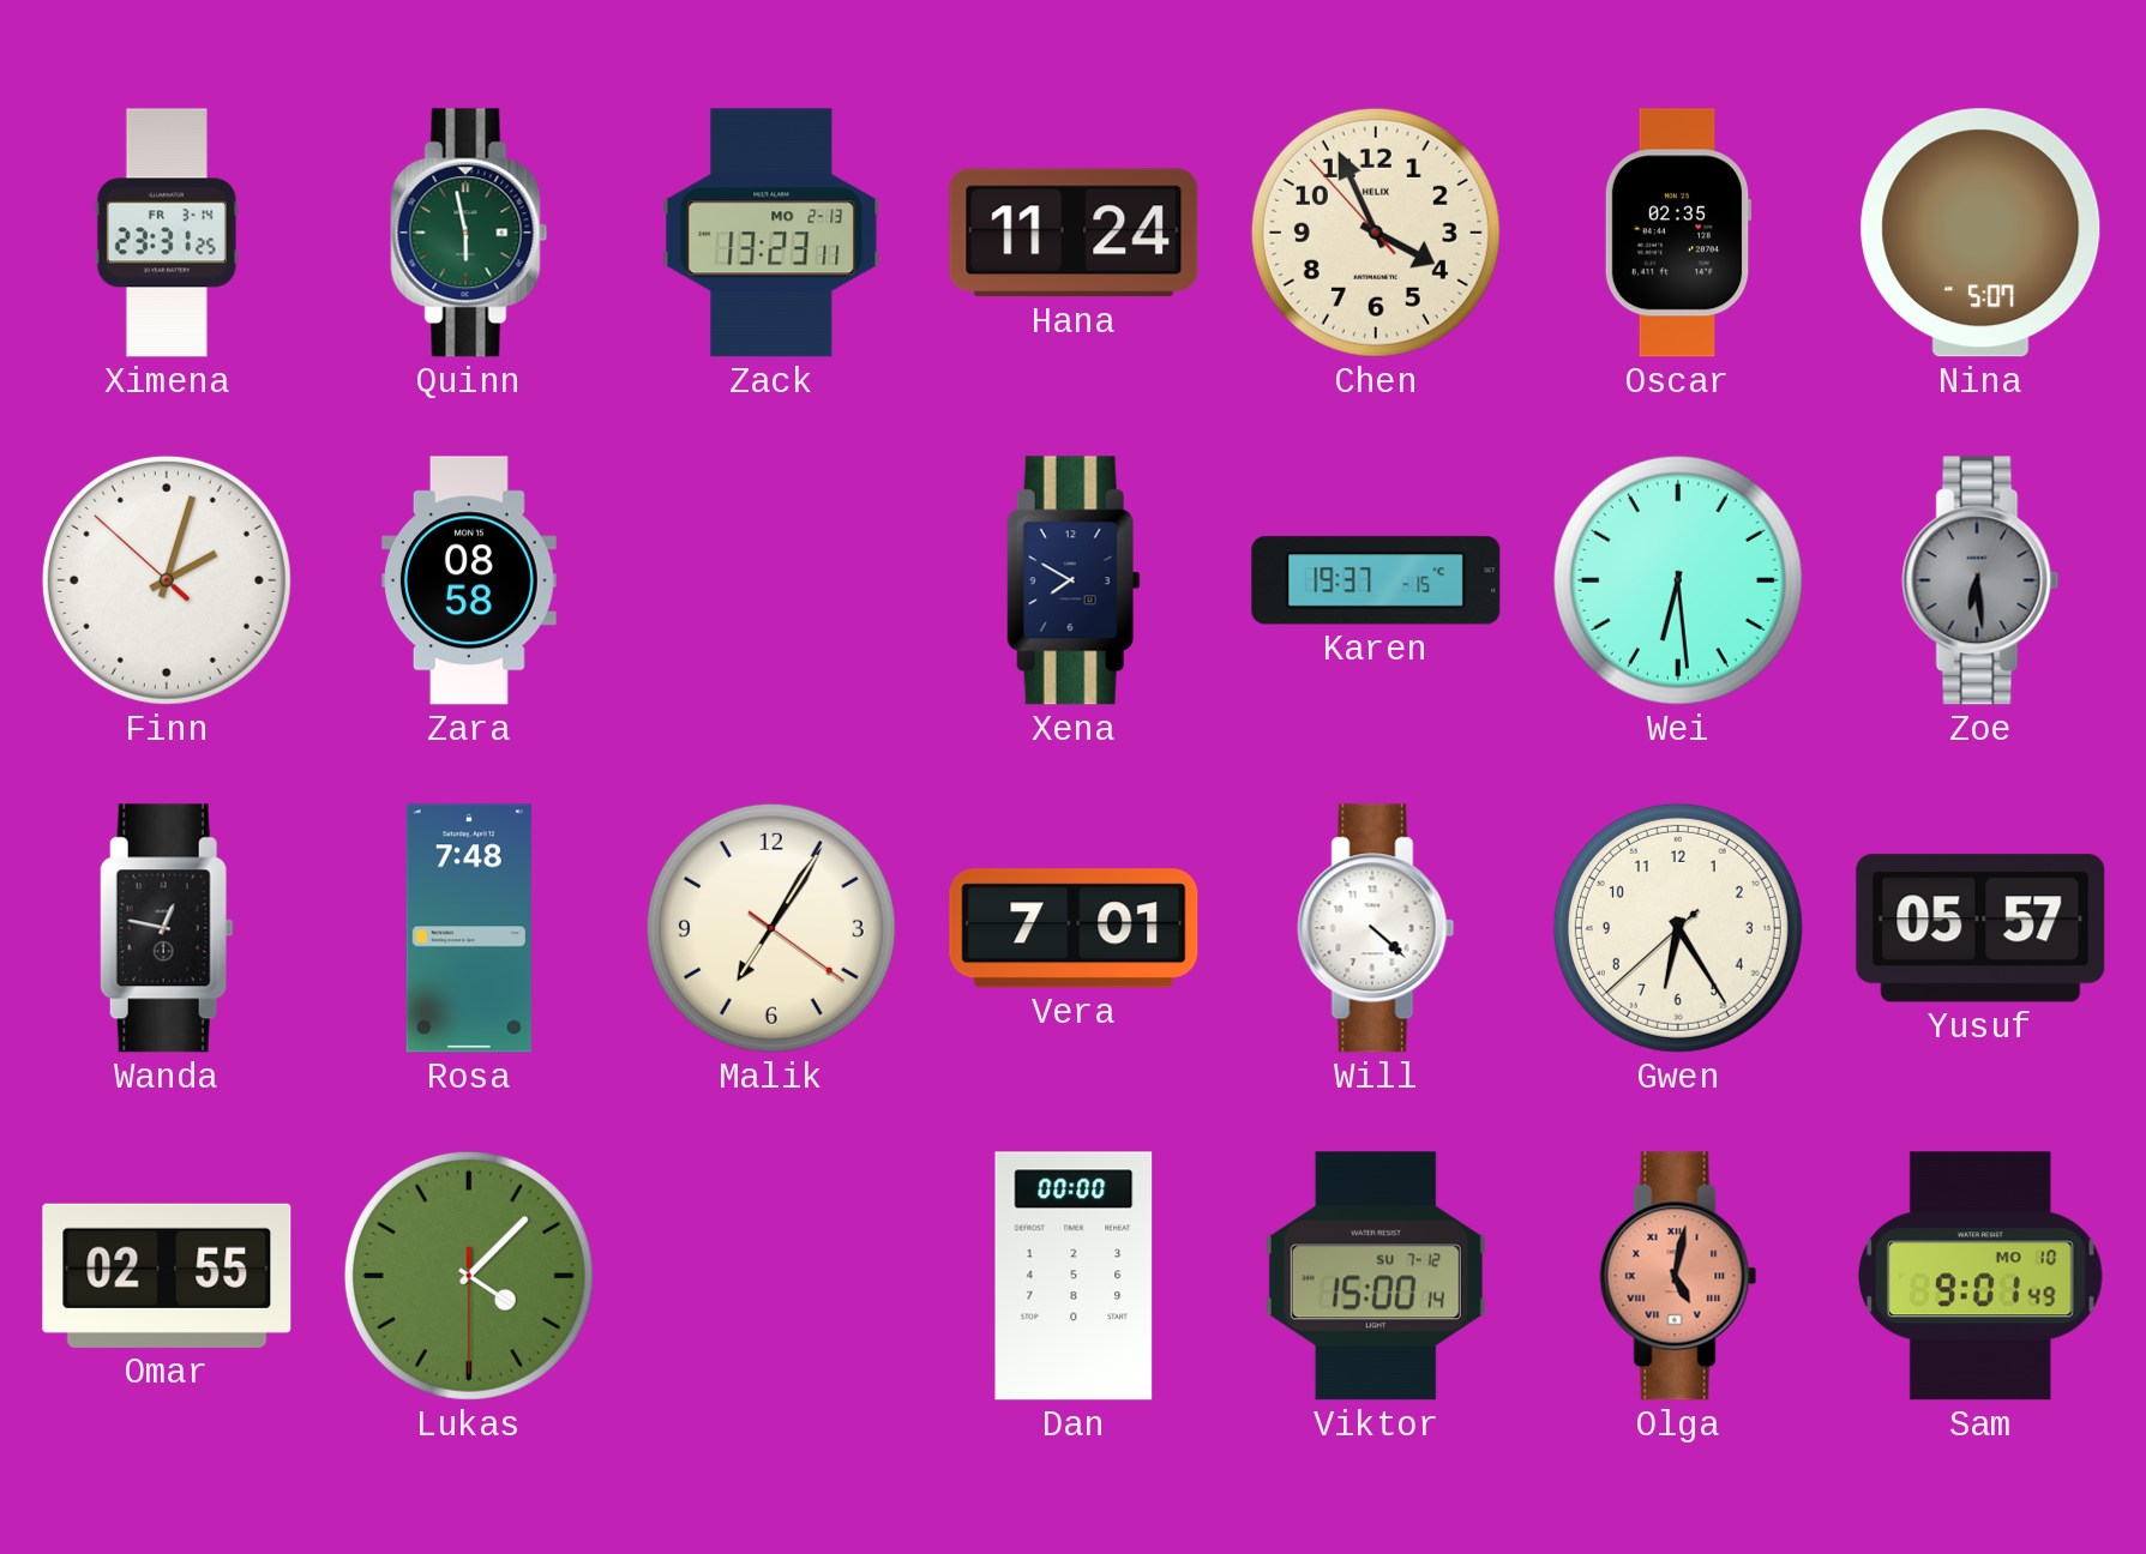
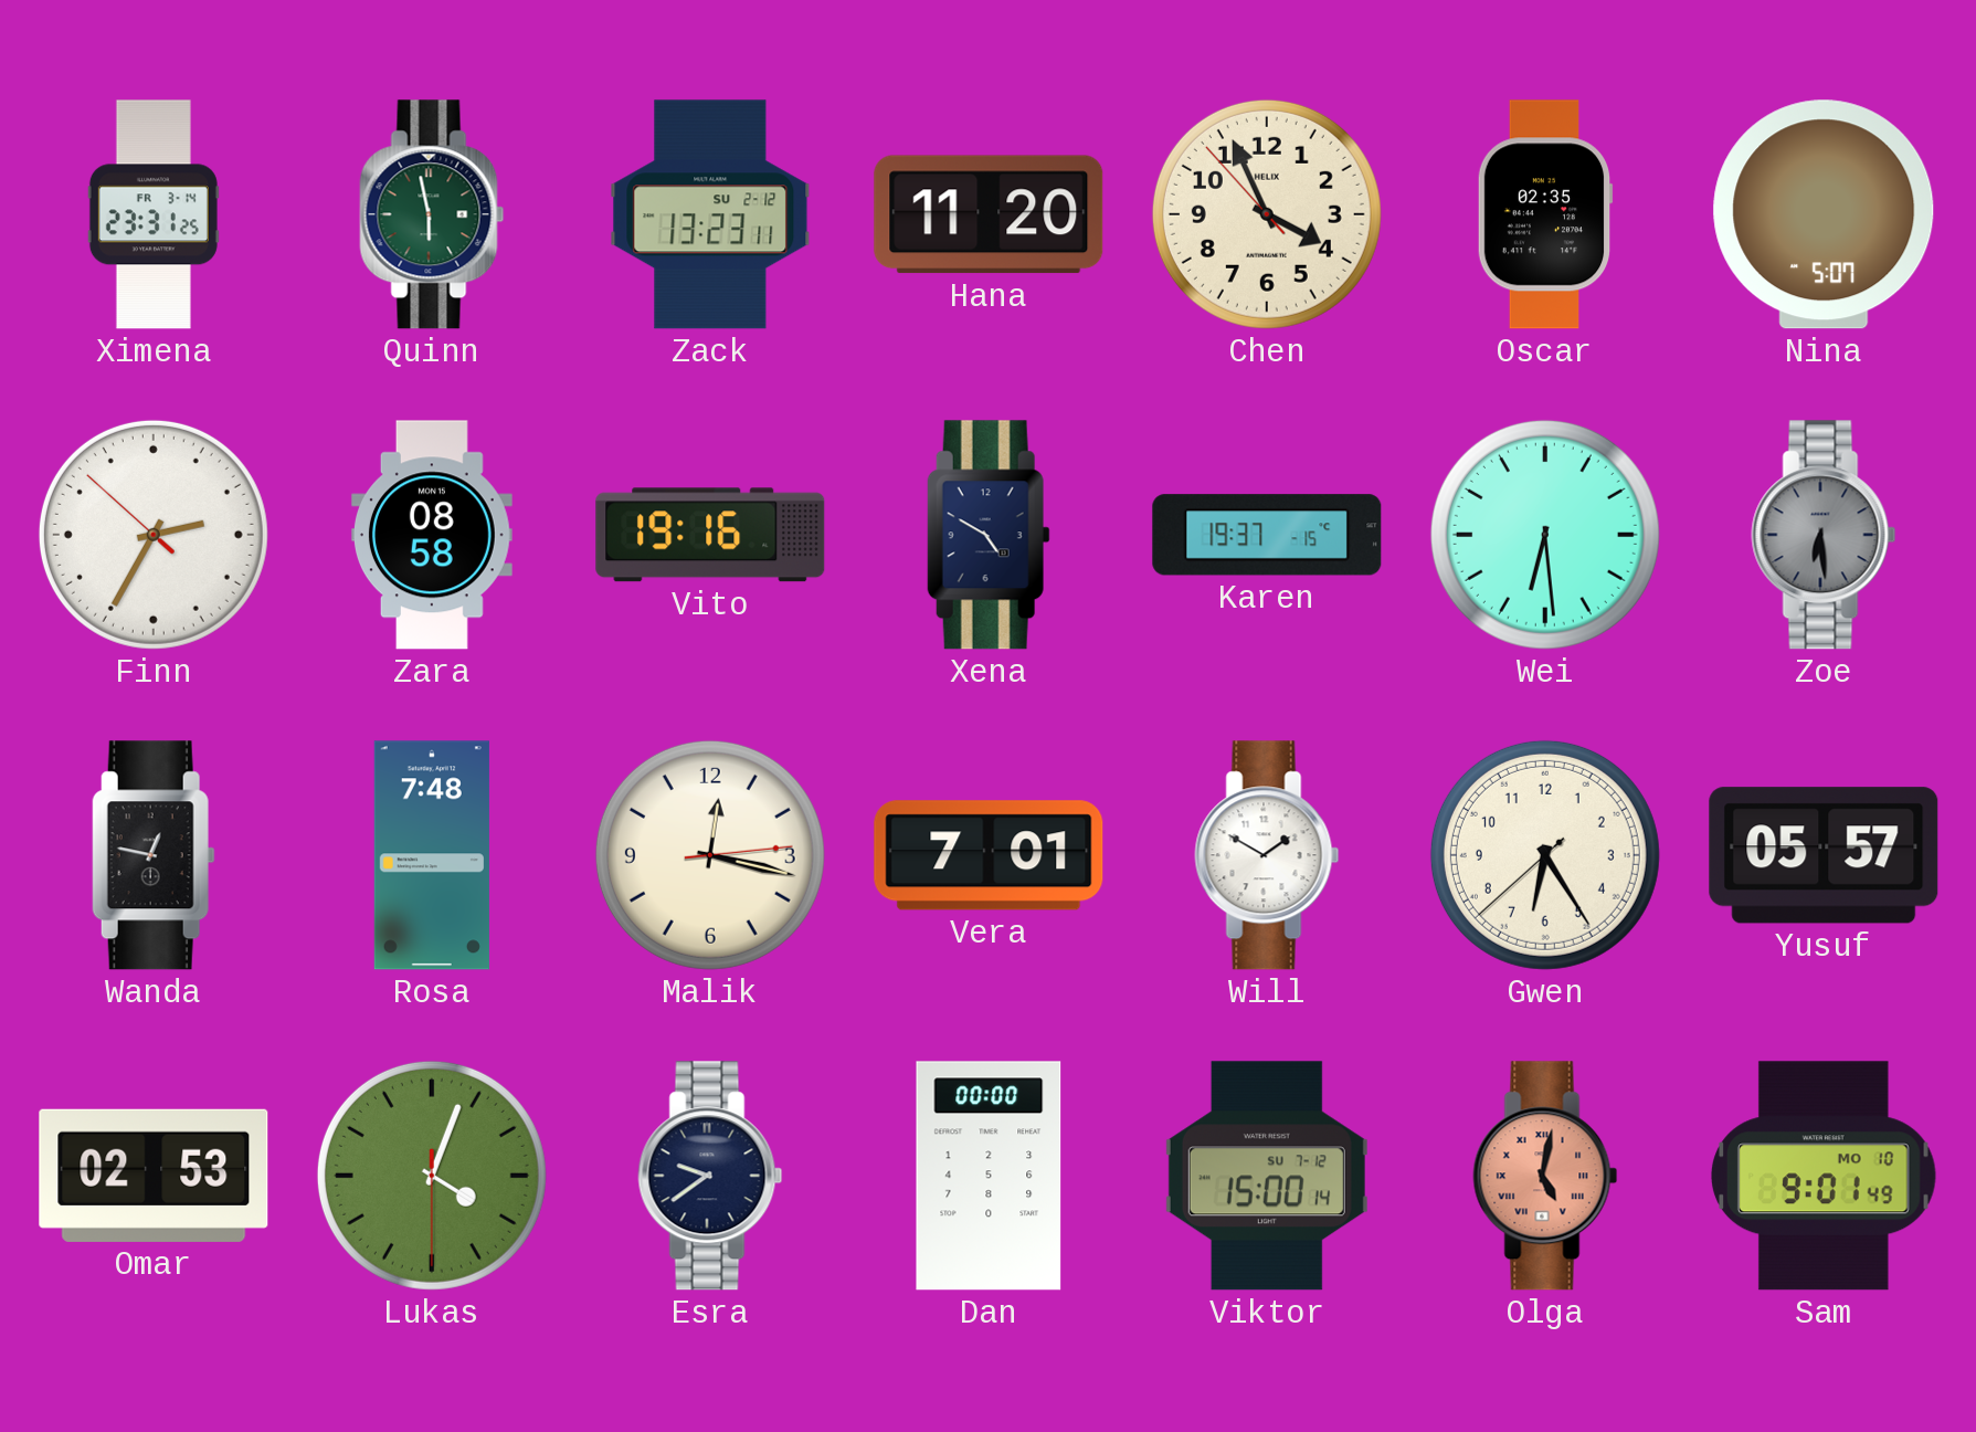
Zack date: MO 2-13 -> SU 2-12 (710, 214)
Hana: 11:24 -> 11:20 (989, 214)
Finn: 2:02 -> 2:34 (154, 535)
Vito: none -> 19:16 (710, 535)
Xena: 7:50 -> 4:50 (989, 535)
Malik: 7:05 -> 12:17 (710, 855)
Will: 4:22 -> 1:50 (1267, 855)
Omar: 02:55 -> 02:53 (154, 1176)
Lukas: 4:07 -> 4:03 (432, 1176)
Esra: none -> 9:39 (710, 1176)
